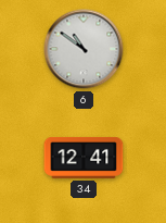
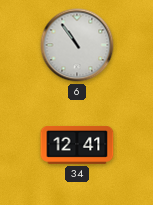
6: 10:51 -> 10:54 (77, 45)
